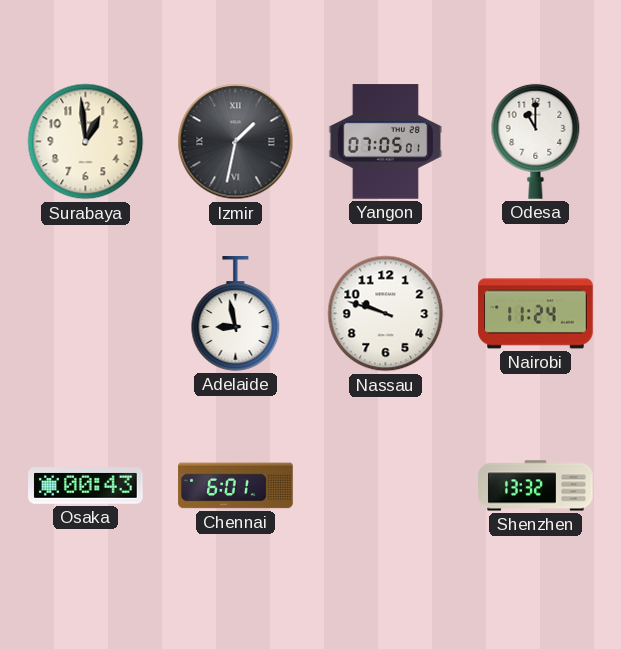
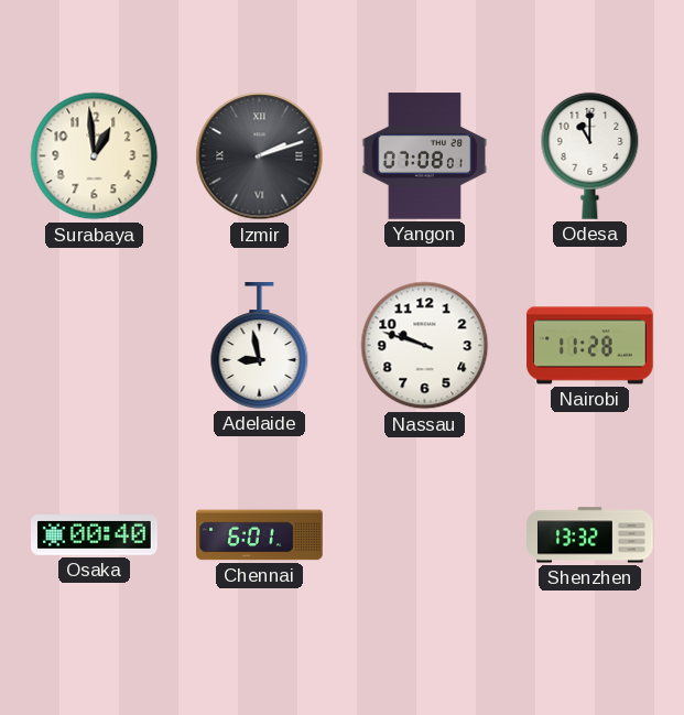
Izmir: 1:32 -> 2:12 (260, 156)
Yangon: 07:05 -> 07:08 (424, 156)
Nairobi: 11:24 -> 11:28 (590, 346)
Osaka: 00:43 -> 00:40 (95, 535)
